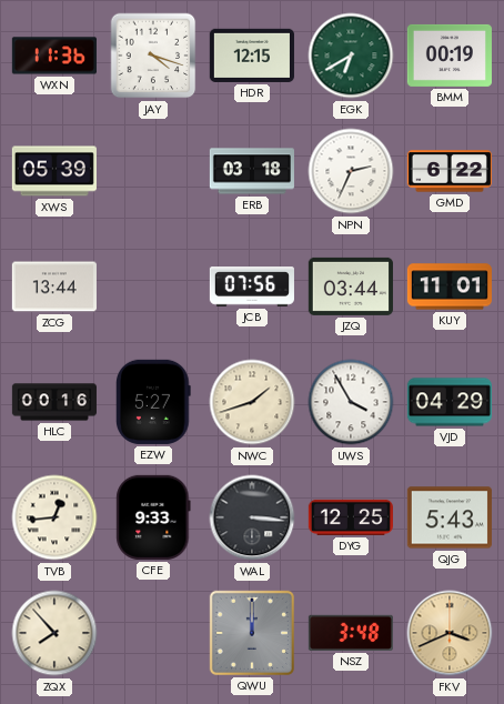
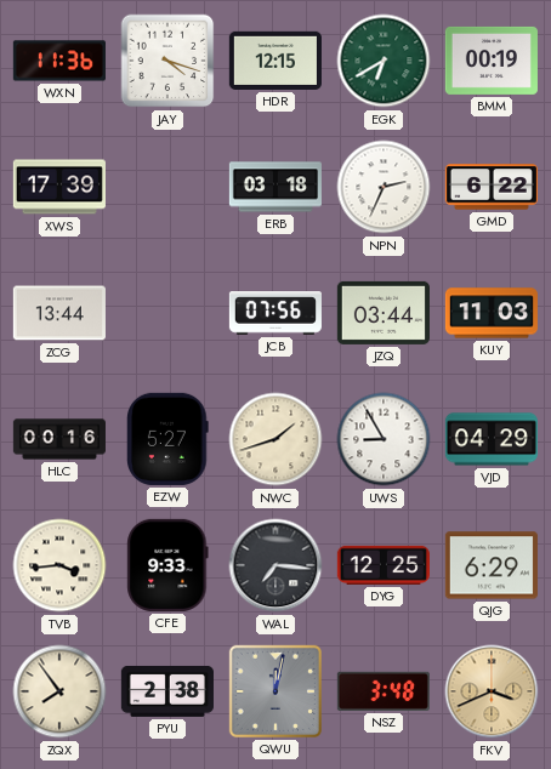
XWS: 05:39 -> 17:39 (59, 187)
KUY: 11:01 -> 11:03 (492, 313)
UWS: 3:55 -> 8:55 (384, 439)
TVB: 12:44 -> 3:44 (59, 565)
WAL: 3:16 -> 7:16 (275, 565)
QJG: 5:43 -> 6:29 (492, 565)
ZQX: 7:53 -> 7:54 (59, 691)
PYU: none -> 2:38 (167, 691)
QWU: 12:00 -> 12:02 (275, 691)
